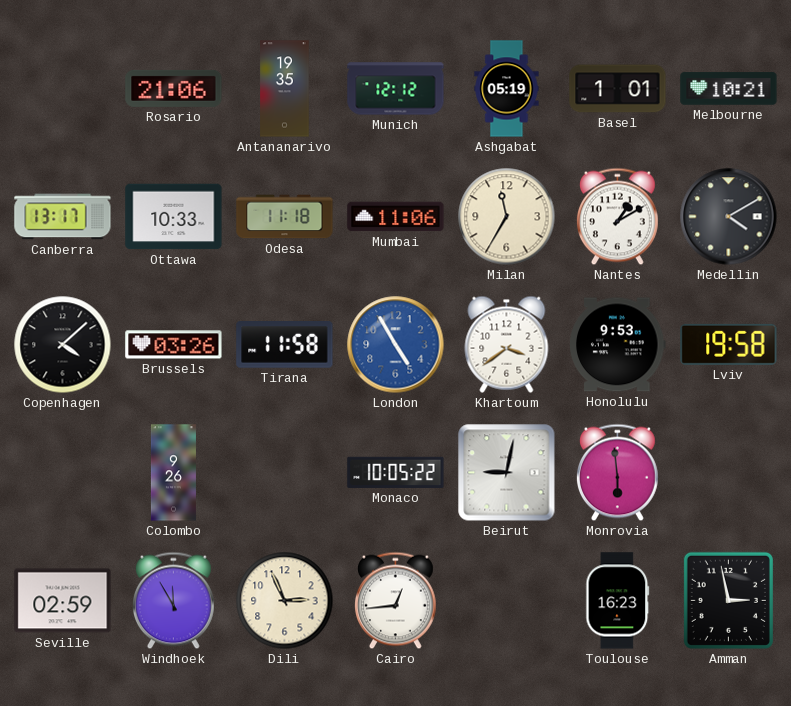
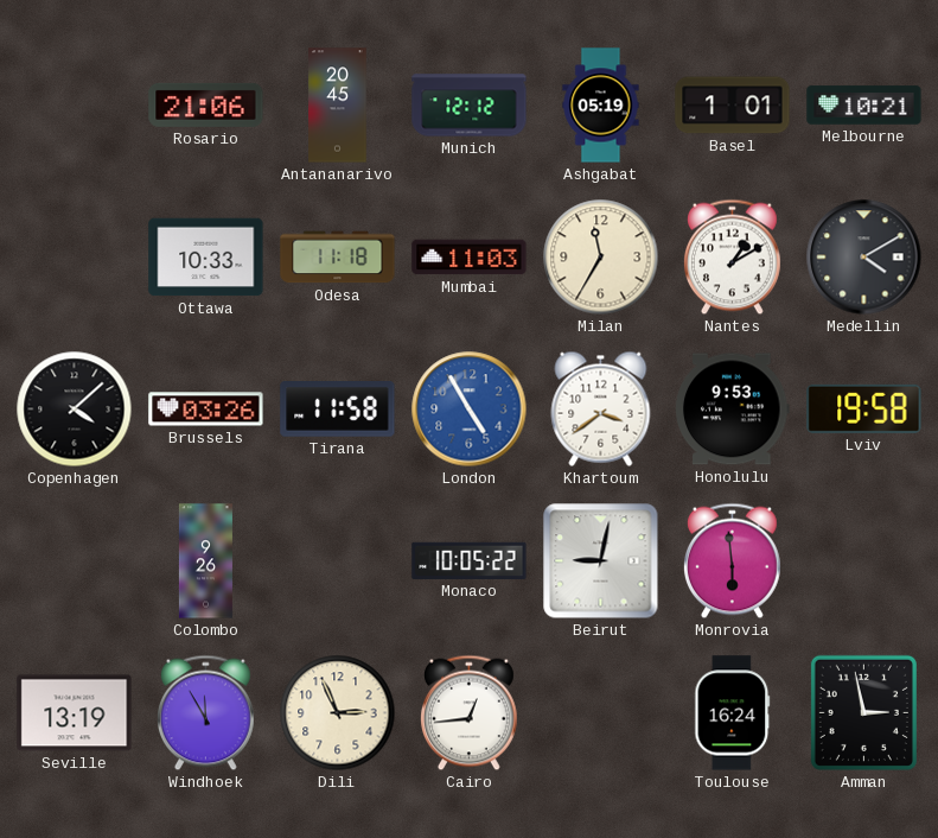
Antananarivo: 19:35 -> 20:45 (338, 106)
Canberra: 13:17 -> none (63, 217)
Mumbai: 11:06 -> 11:03 (470, 258)
Seville: 02:59 -> 13:19 (75, 713)
Toulouse: 16:23 -> 16:24 (733, 713)
